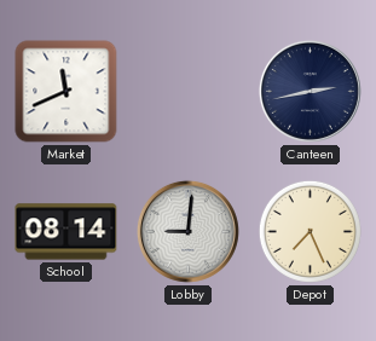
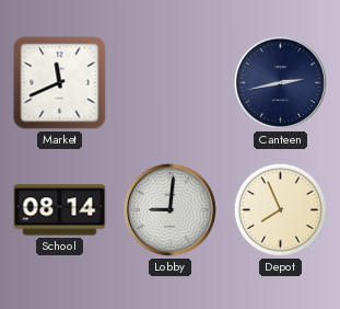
Depot: 7:26 -> 7:56 (280, 209)
